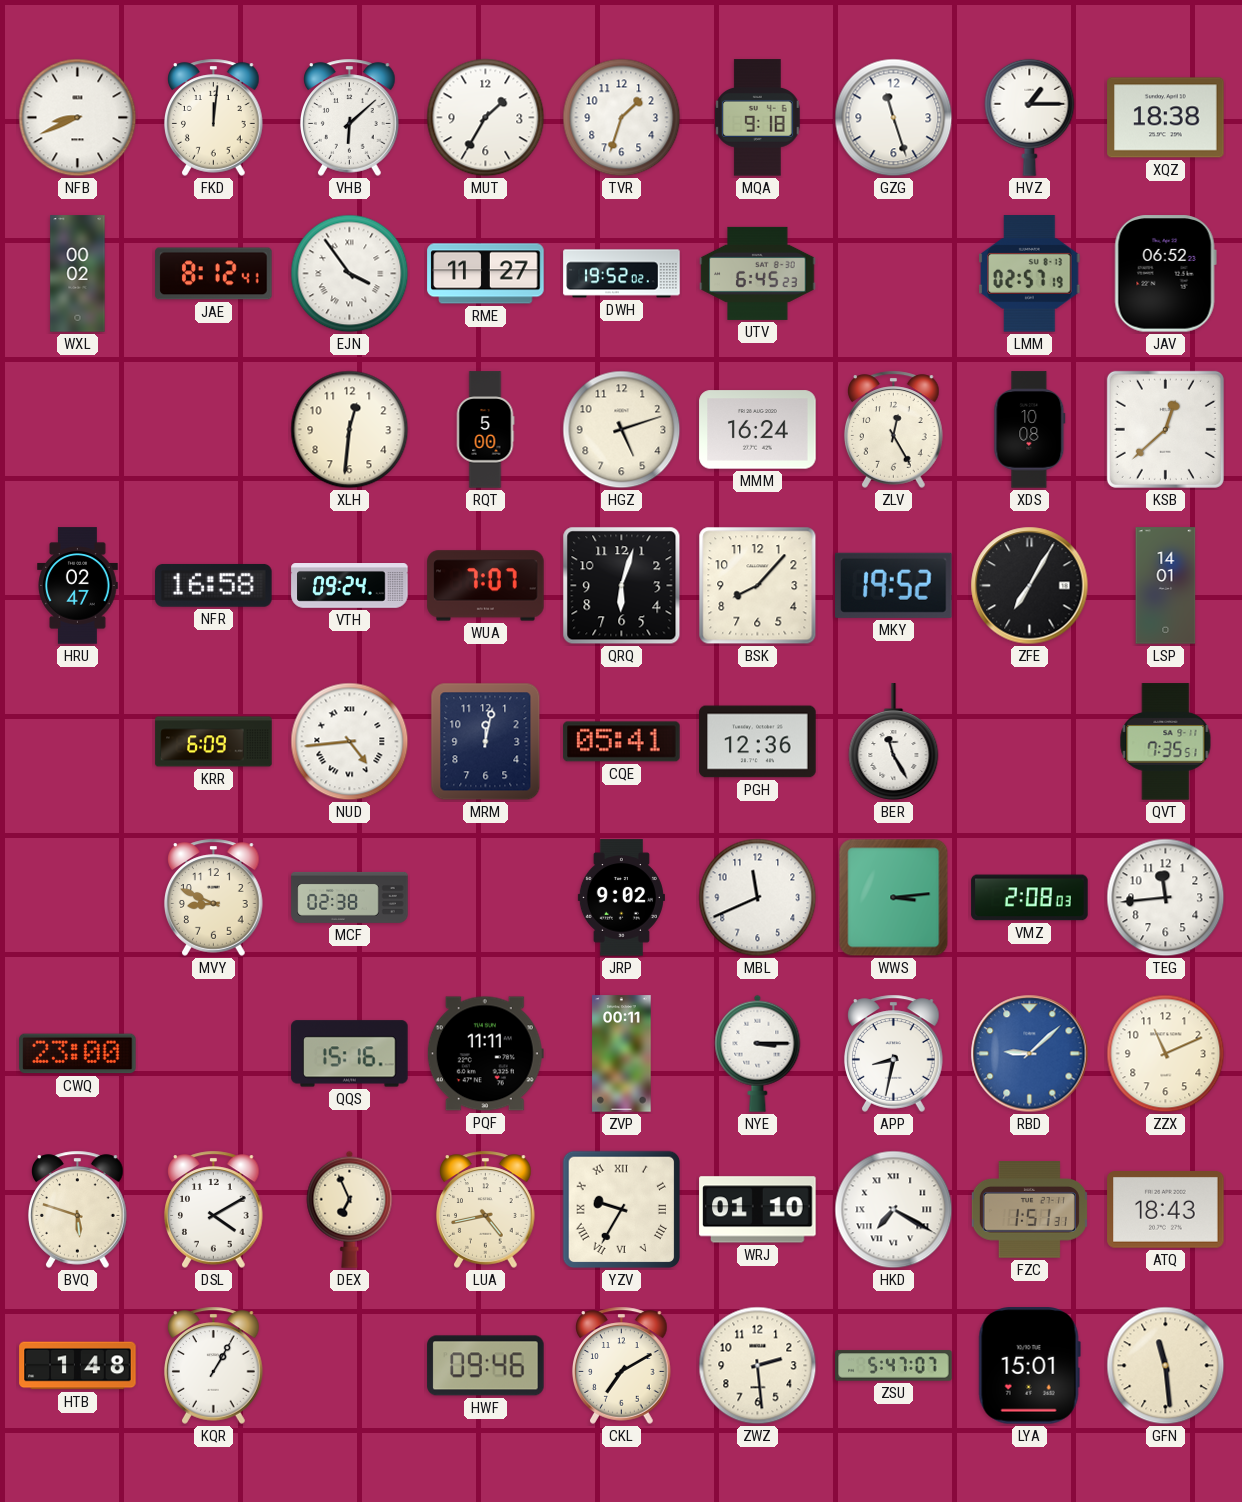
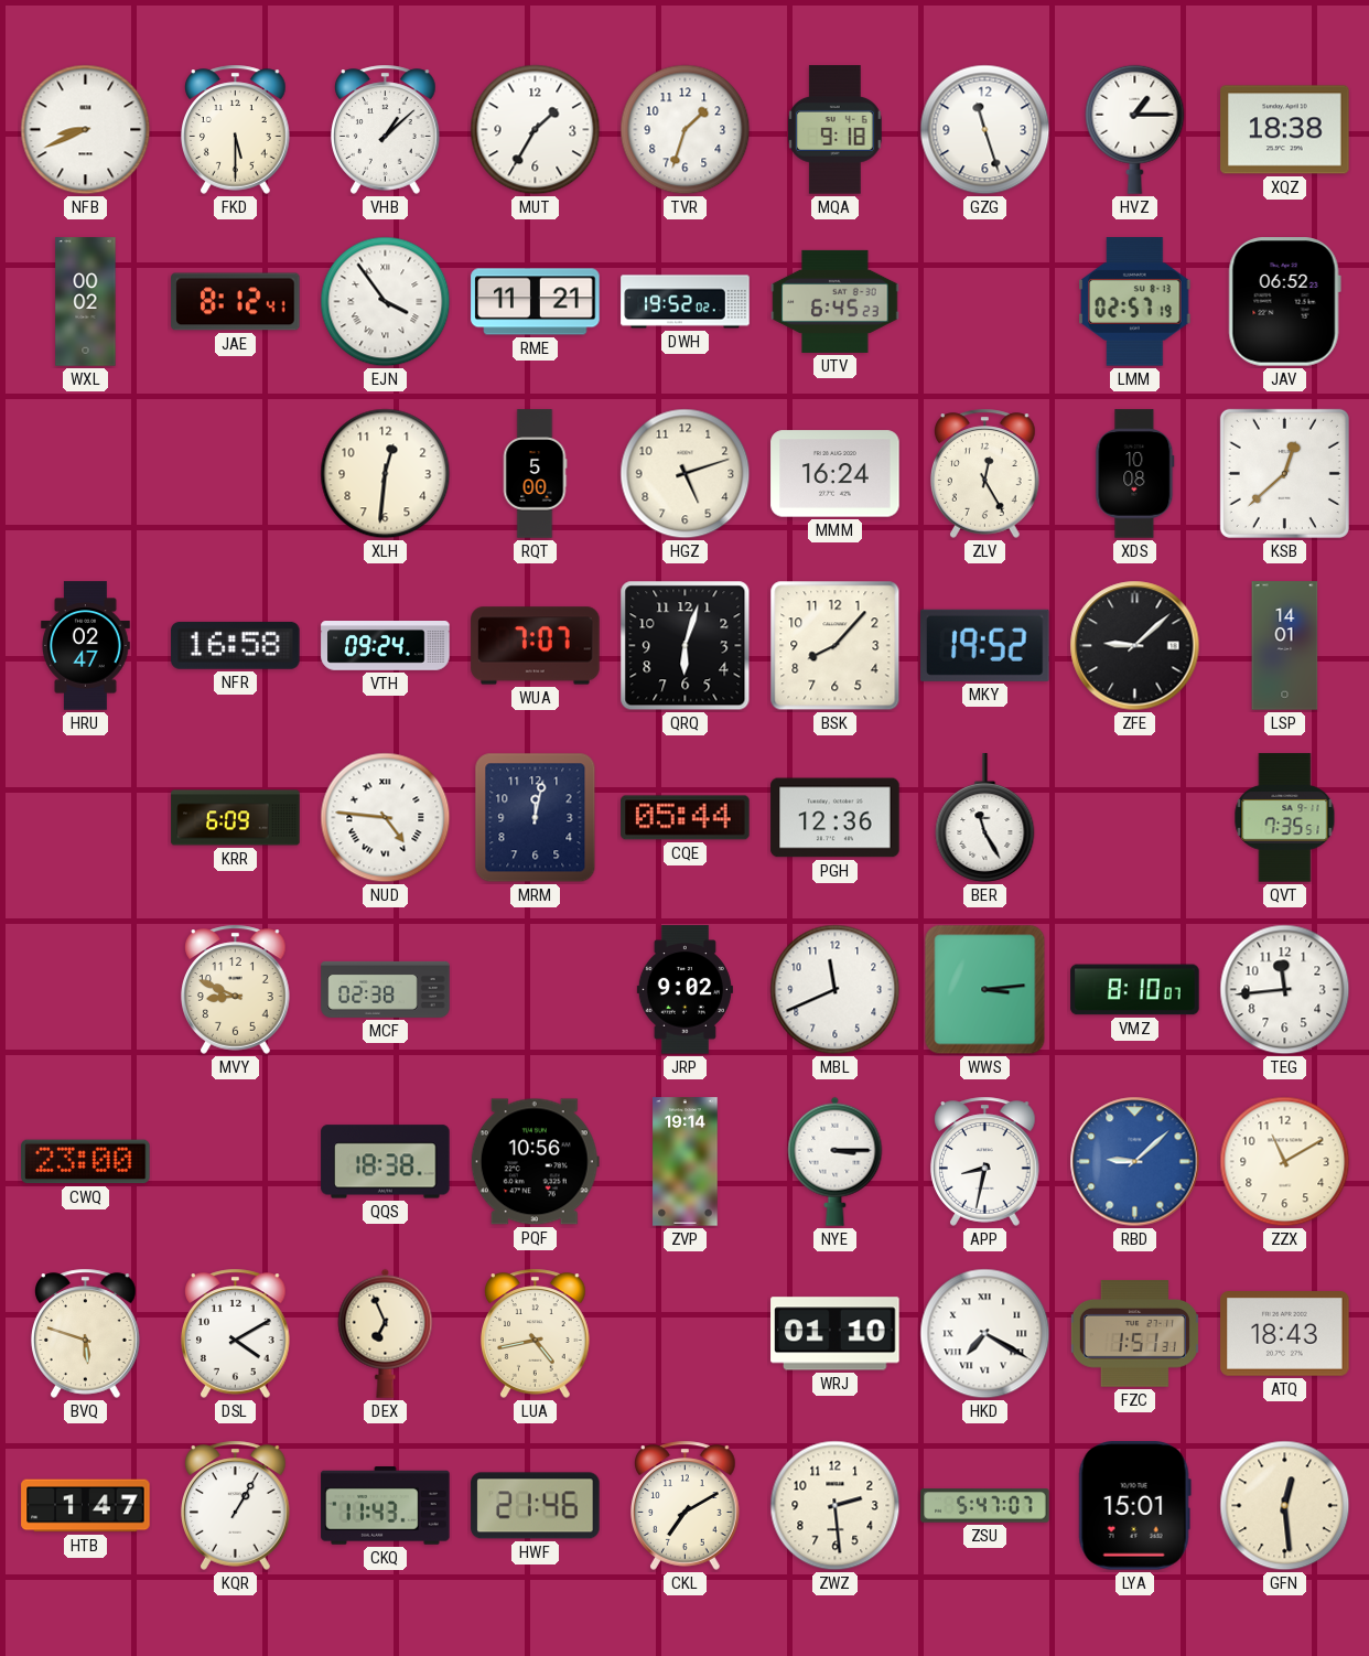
FKD: 12:01 -> 5:30 (236, 129)
VHB: 6:08 -> 1:08 (386, 129)
RME: 11:27 -> 11:21 (536, 302)
ZFE: 7:05 -> 9:08 (1135, 646)
NUD: 4:44 -> 4:46 (386, 818)
CQE: 05:41 -> 05:44 (686, 818)
VMZ: 2:08 -> 8:10 (1135, 990)
QQS: 15:16 -> 18:38 (386, 1162)
PQF: 11:11 -> 10:56 (535, 1162)
ZVP: 00:11 -> 19:14 (686, 1162)
ZZX: 11:11 -> 11:10 (1285, 1162)
YZV: 9:35 -> none (622, 1210)
HTB: 1:48 -> 1:47 (86, 1506)
CKQ: none -> 11:43 (386, 1506)
HWF: 09:46 -> 21:46 (536, 1506)
GFN: 11:29 -> 12:29 (1285, 1506)
